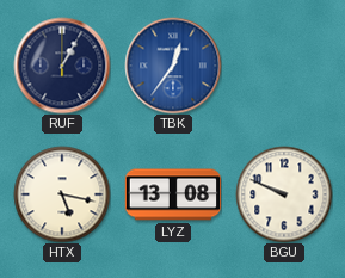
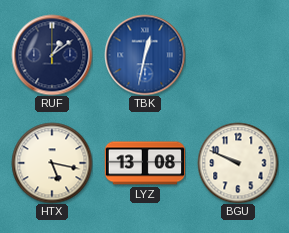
RUF: 1:05 -> 1:09 (52, 55)
TBK: 12:36 -> 12:32 (145, 55)
